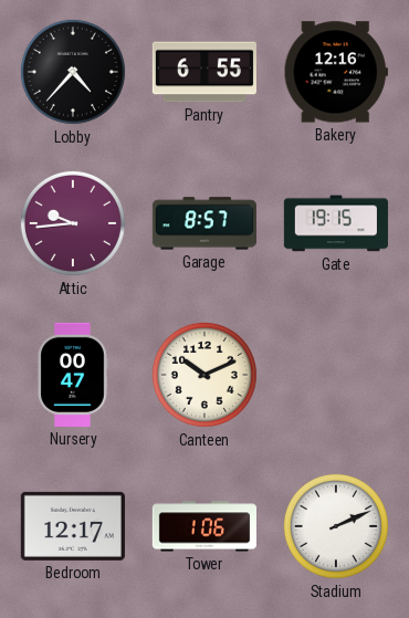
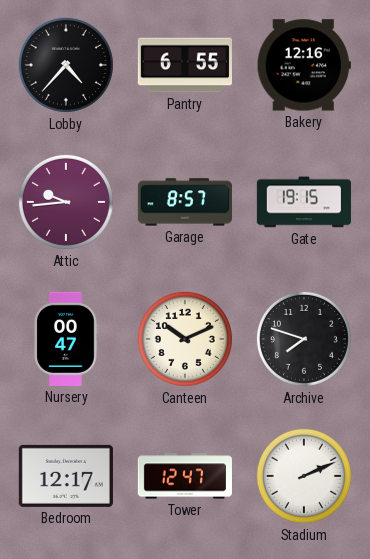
Archive: none -> 7:48 (304, 339)
Tower: 1:06 -> 12:47 (185, 476)
